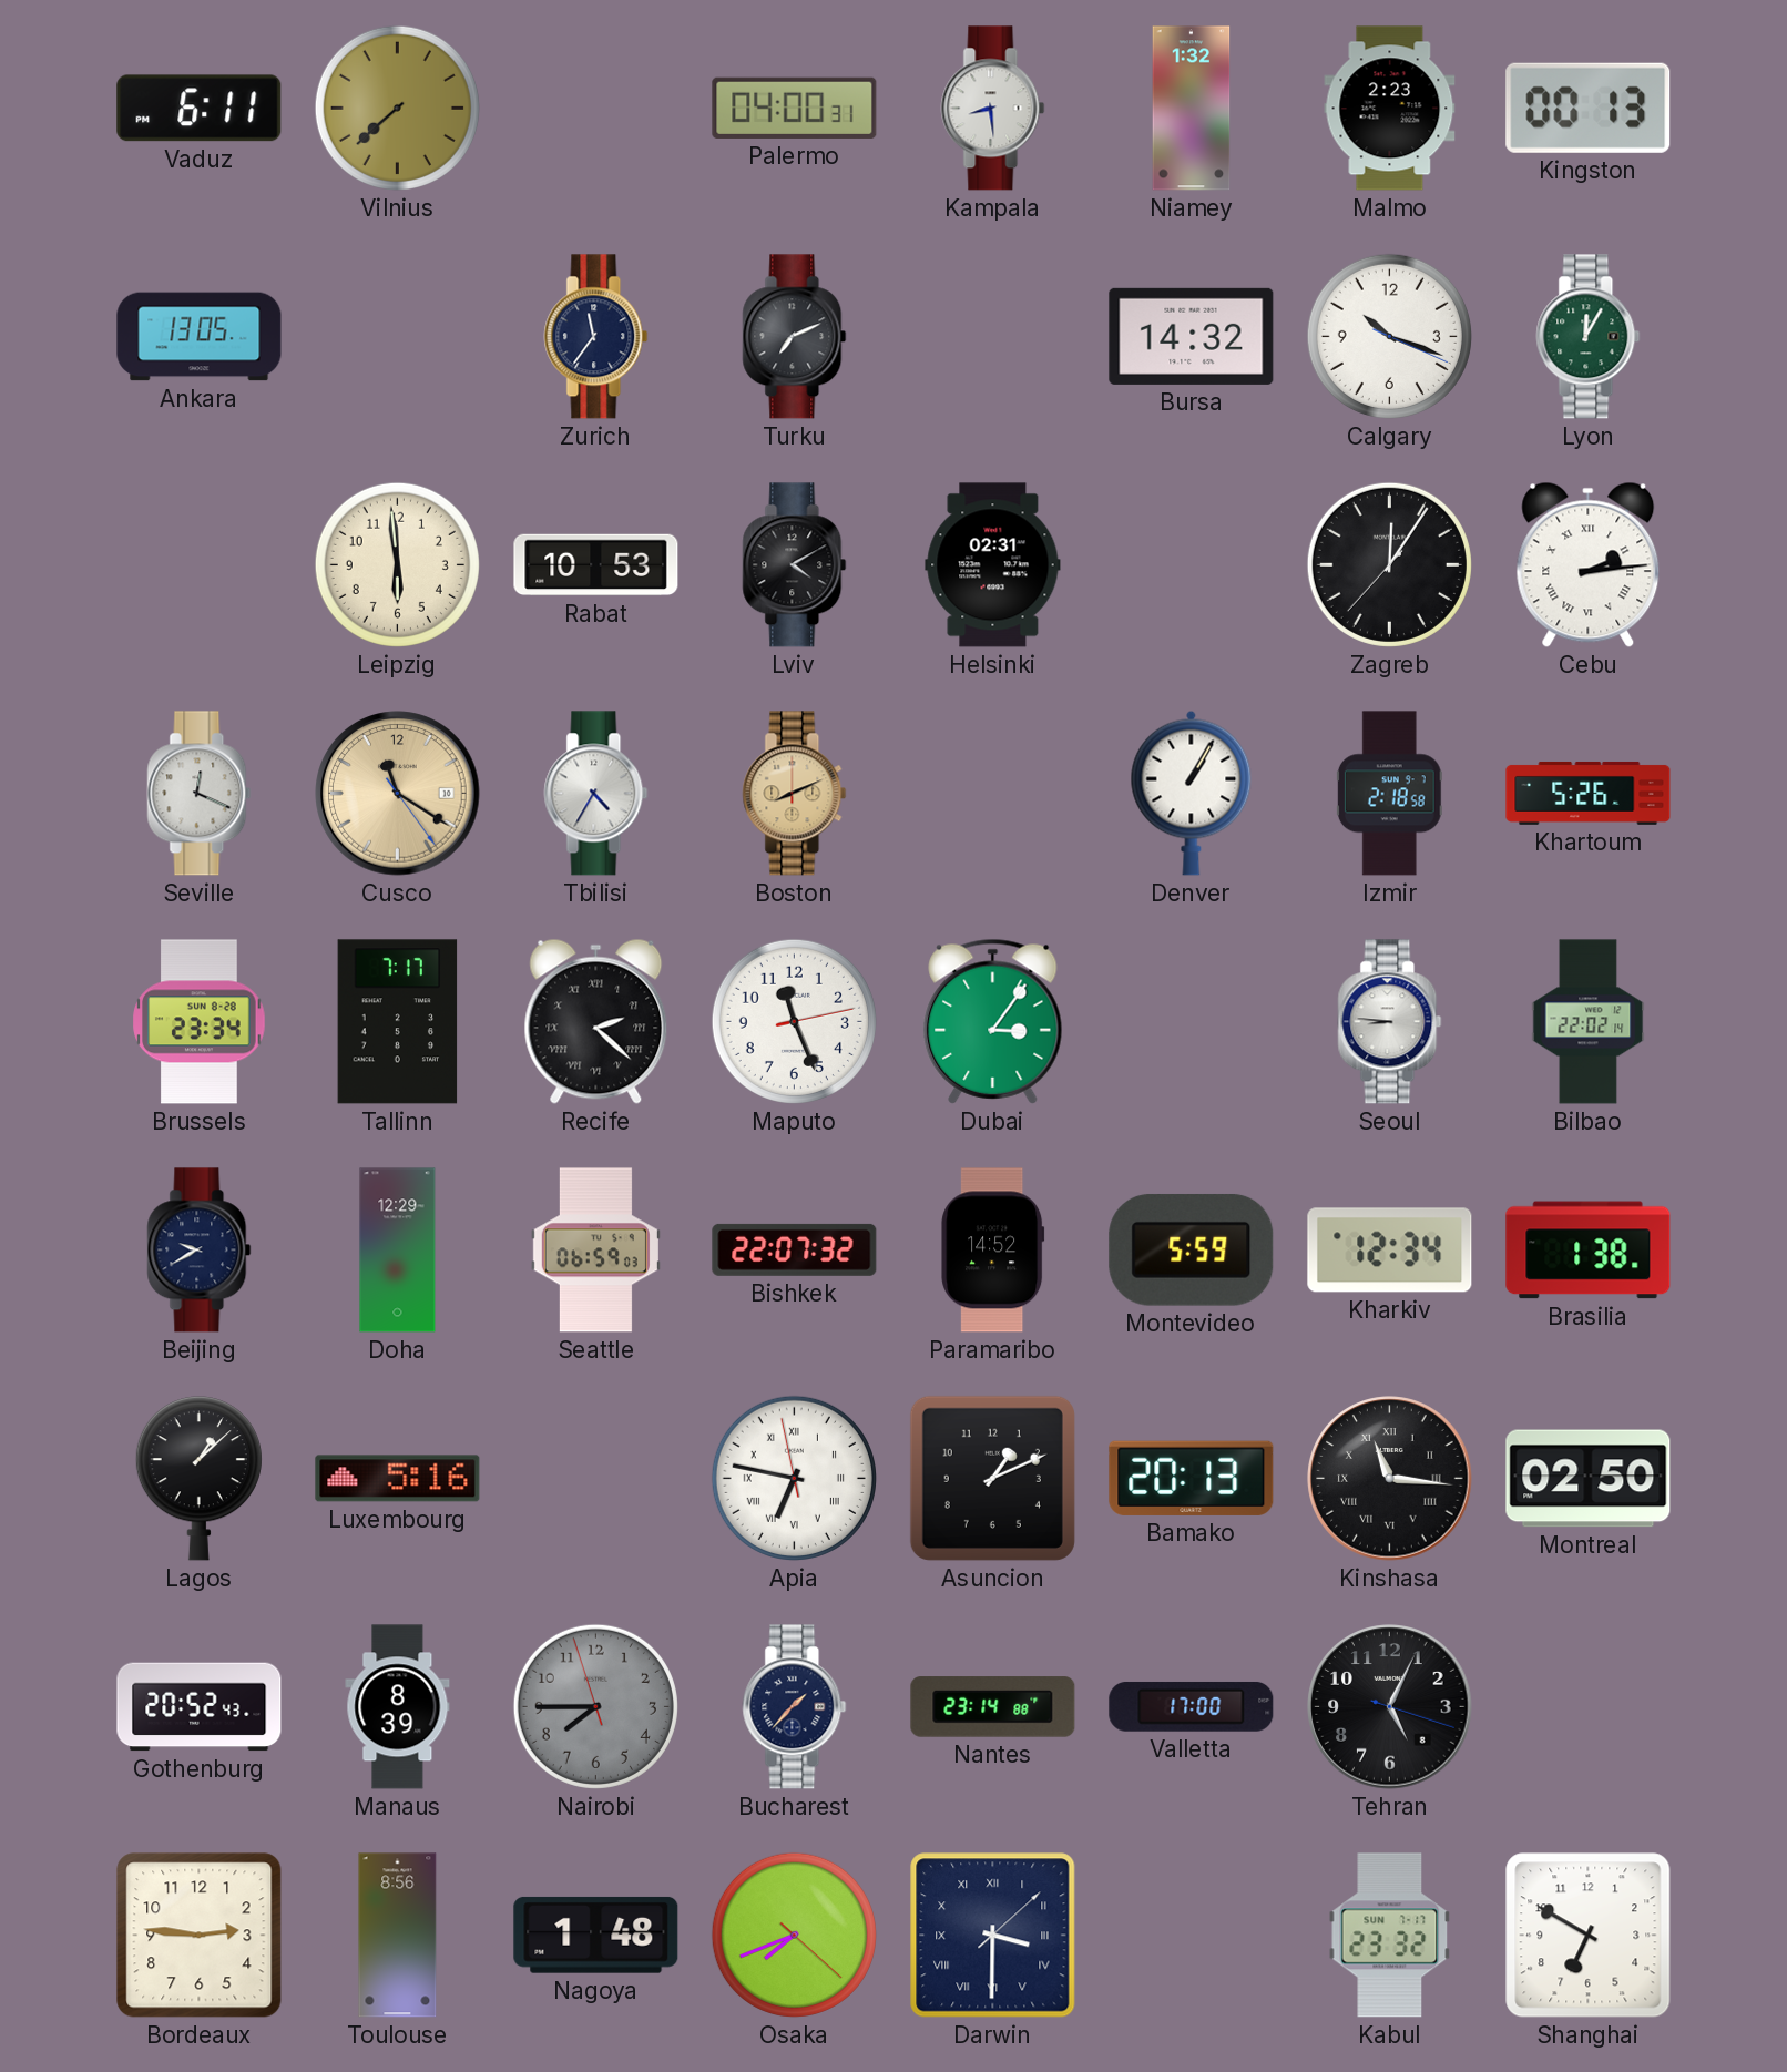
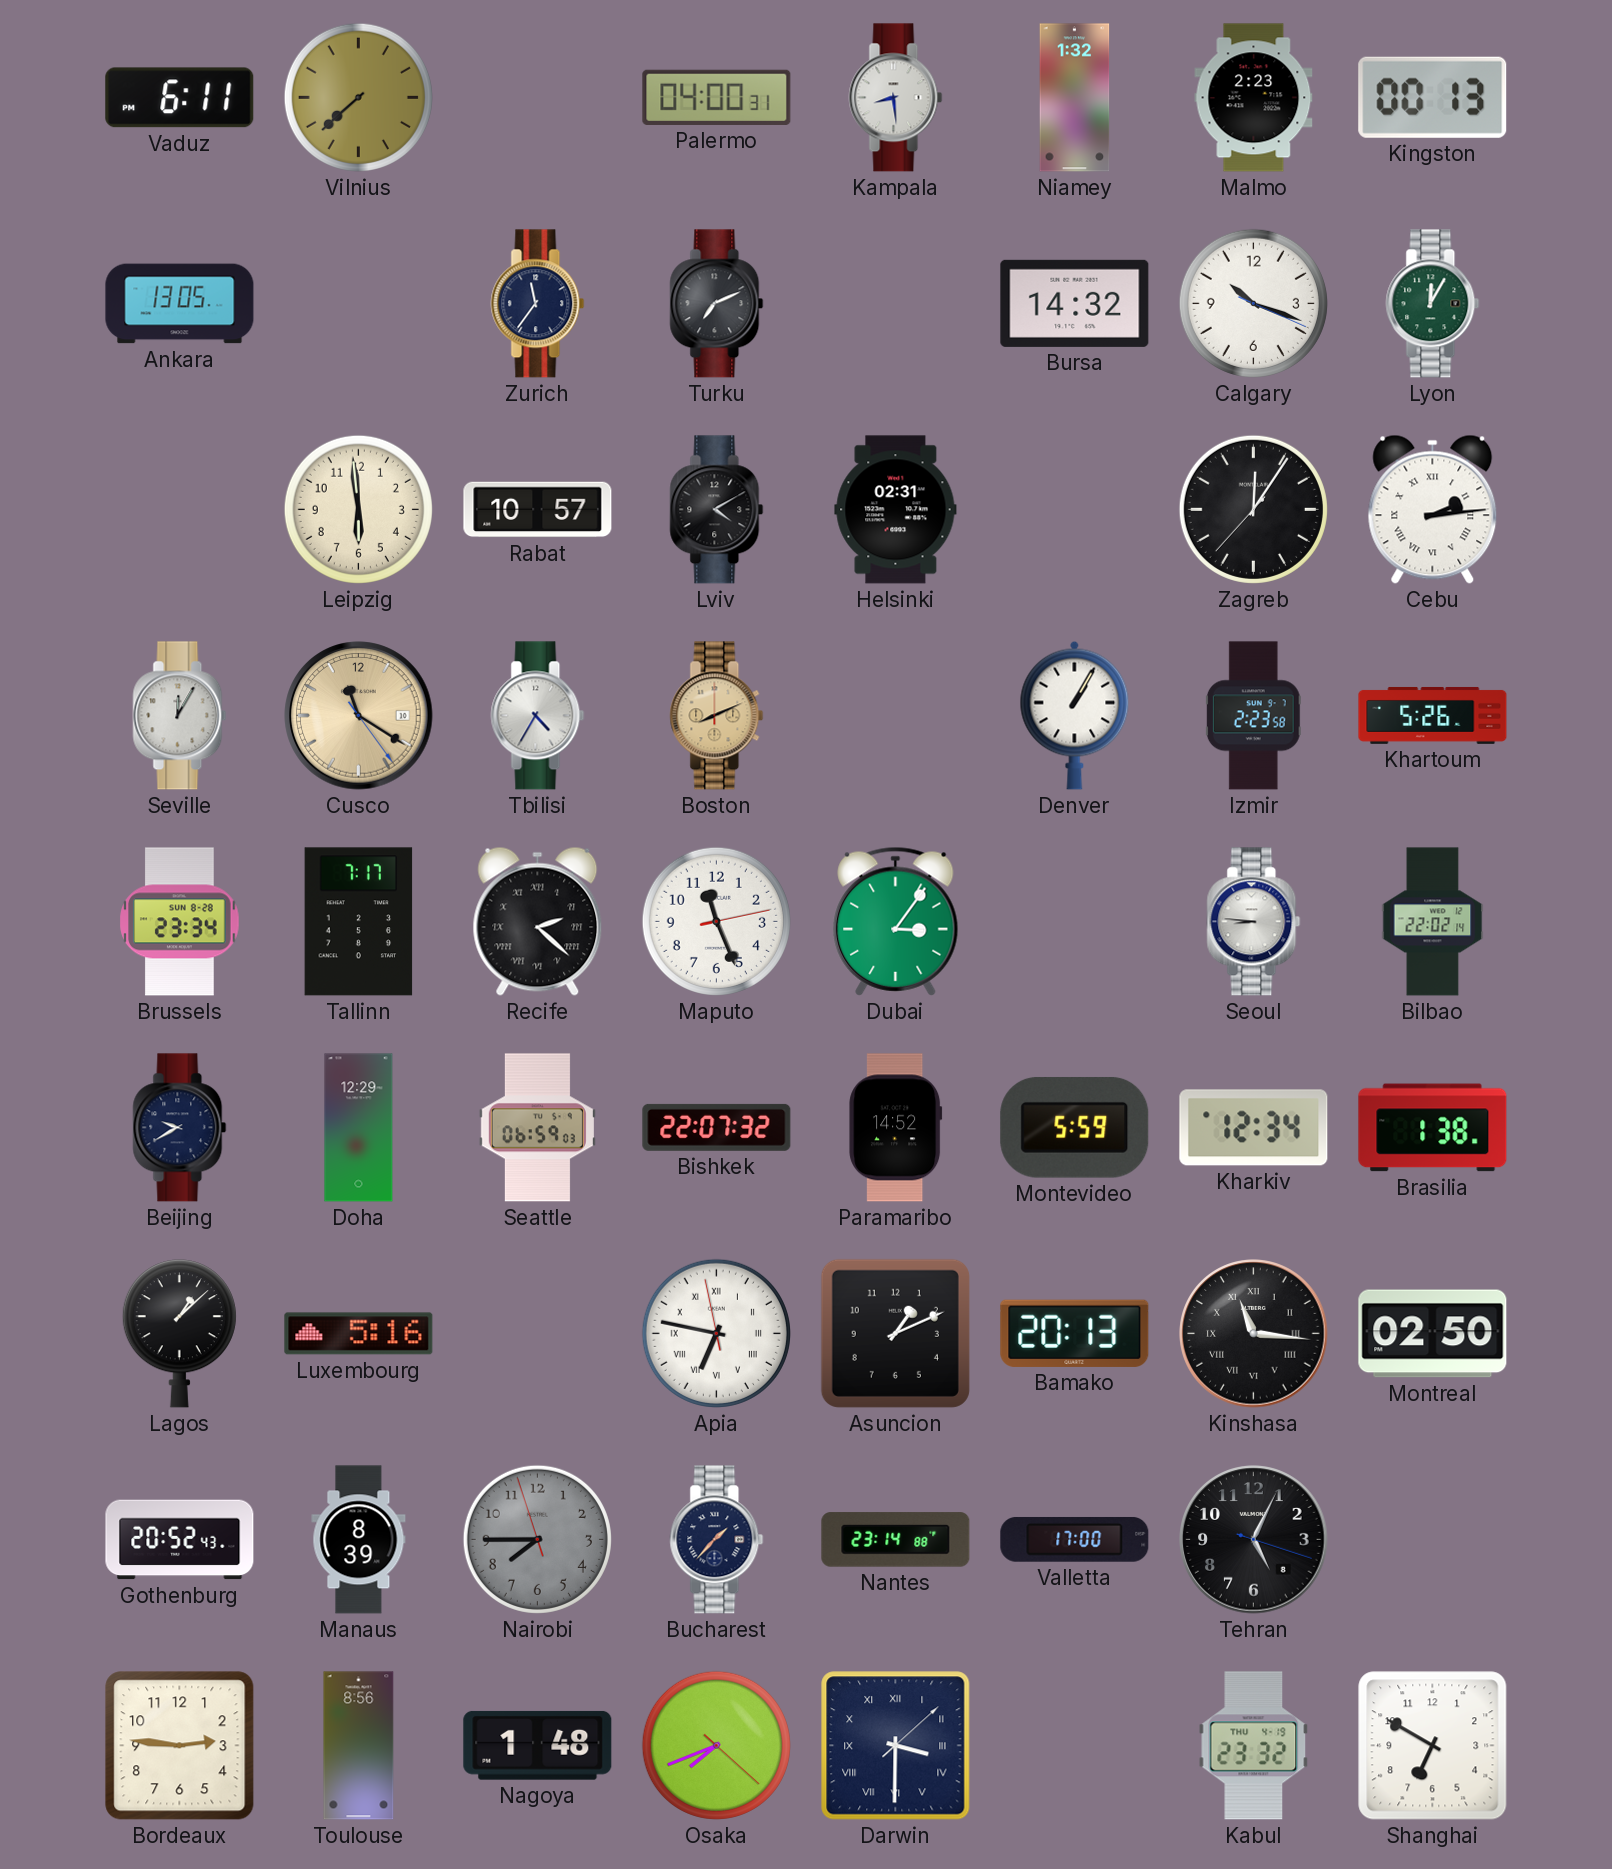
Rabat: 10:53 -> 10:57 (538, 510)
Seville: 12:19 -> 12:05 (180, 716)
Izmir: 2:18 -> 2:23 (1253, 716)
Kabul date: SUN 7-17 -> THU 4-19 (1254, 1746)
